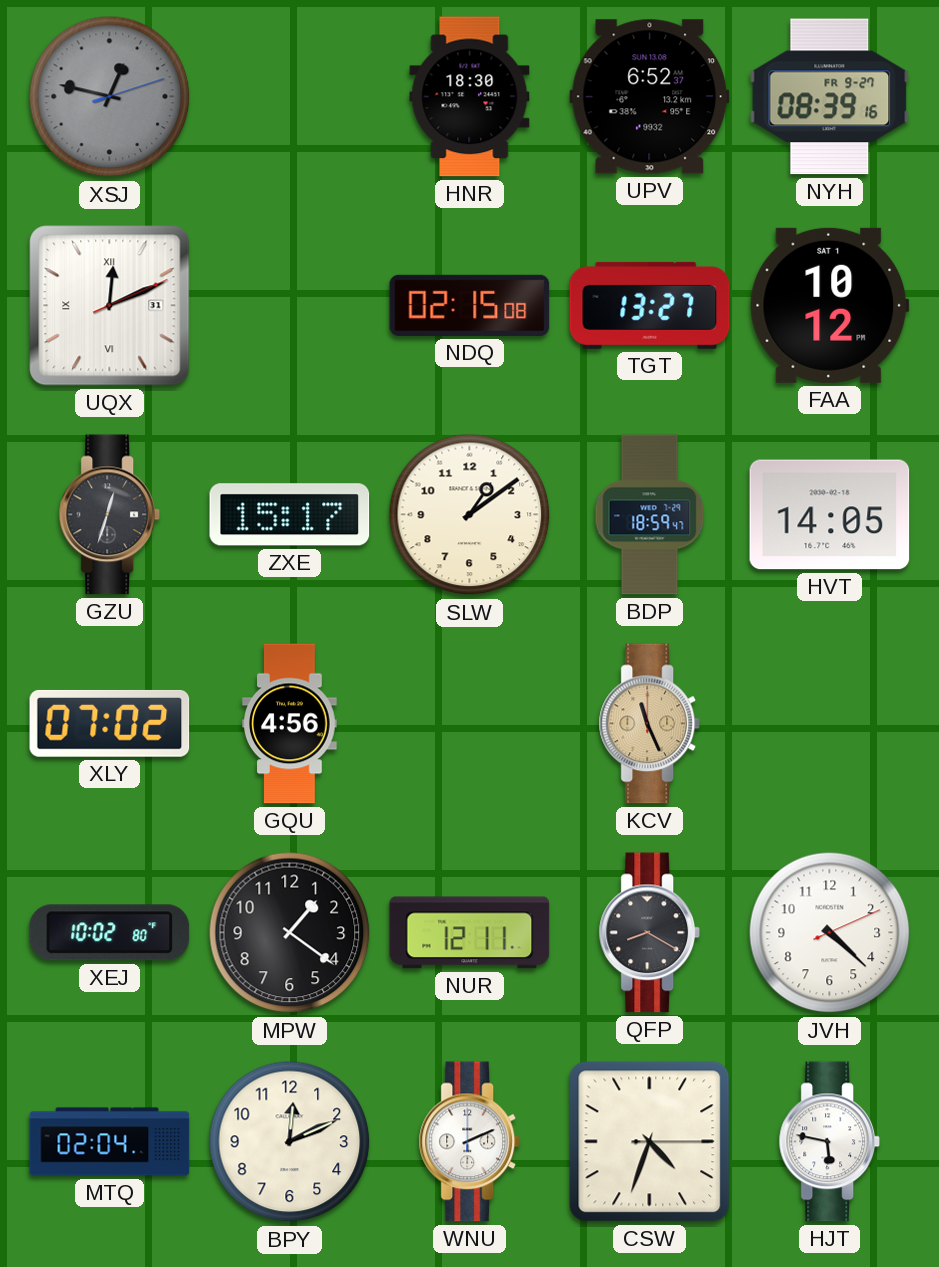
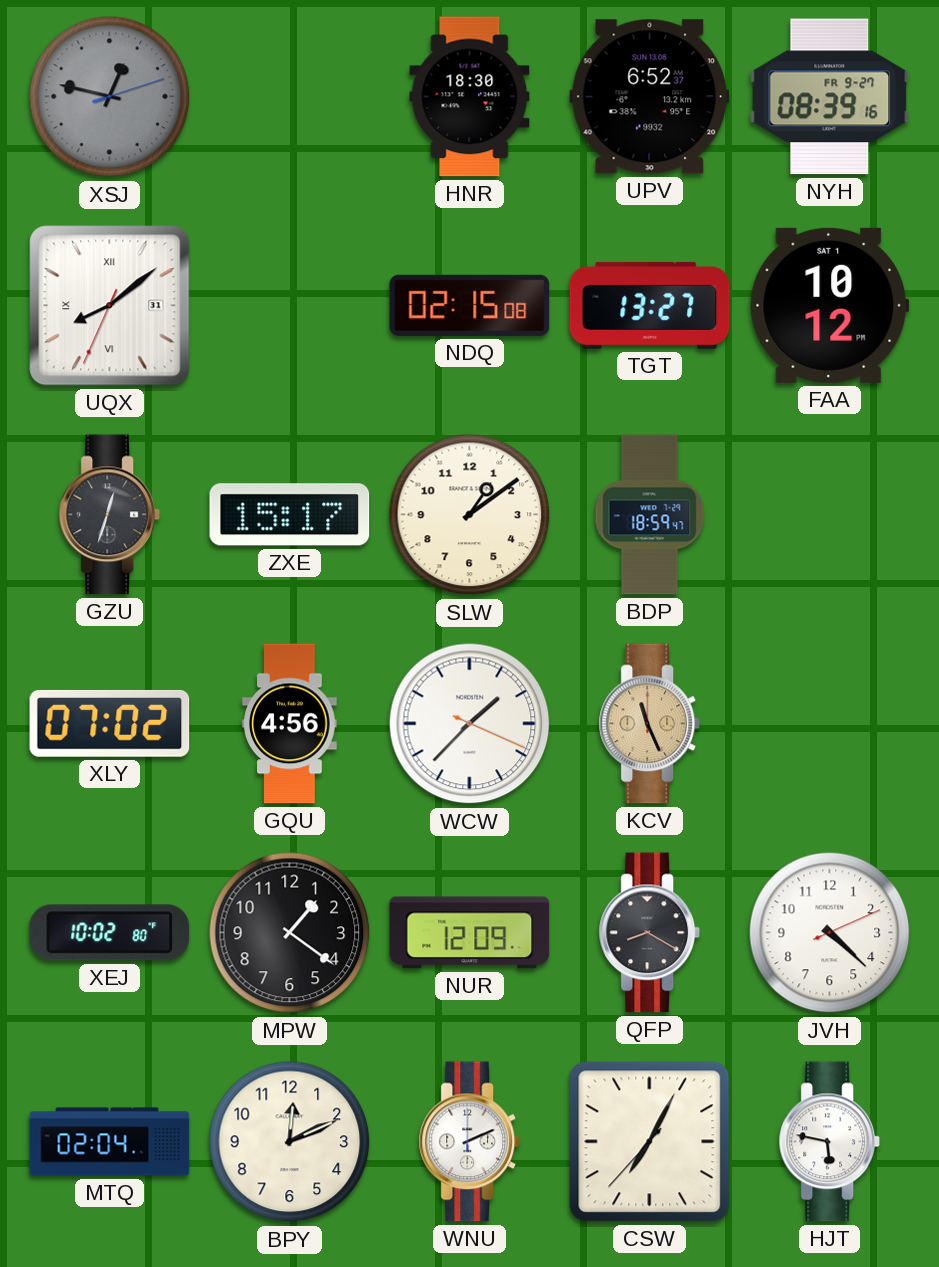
UQX: 12:11 -> 8:08 (110, 306)
HVT: 14:05 -> none (830, 515)
WCW: none -> 1:37 (470, 724)
NUR: 12:11 -> 12:09 (470, 933)
CSW: 4:33 -> 7:04 (650, 1142)
